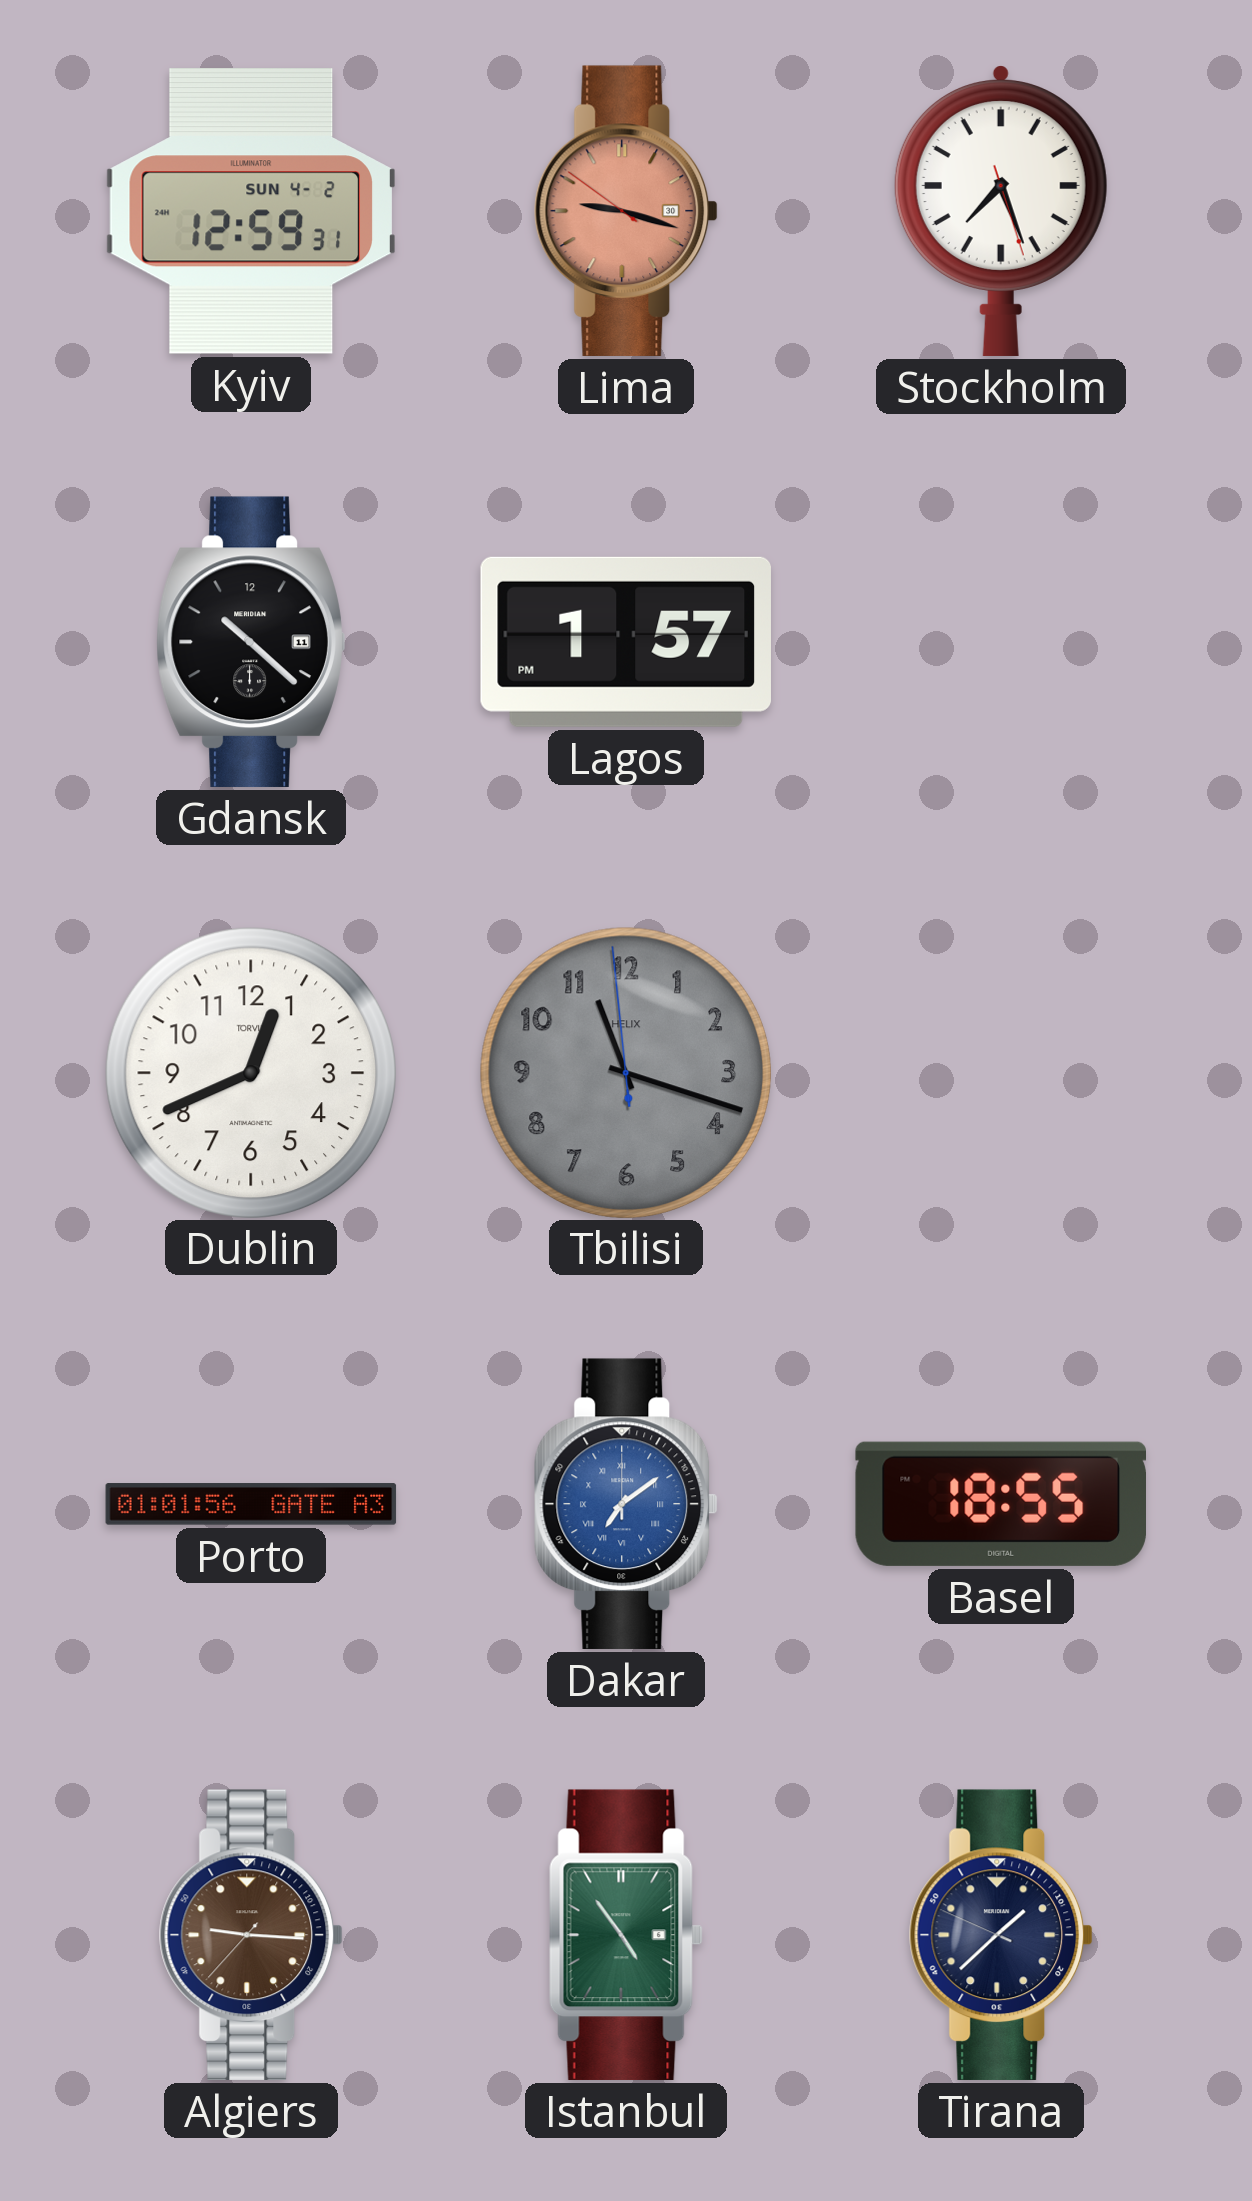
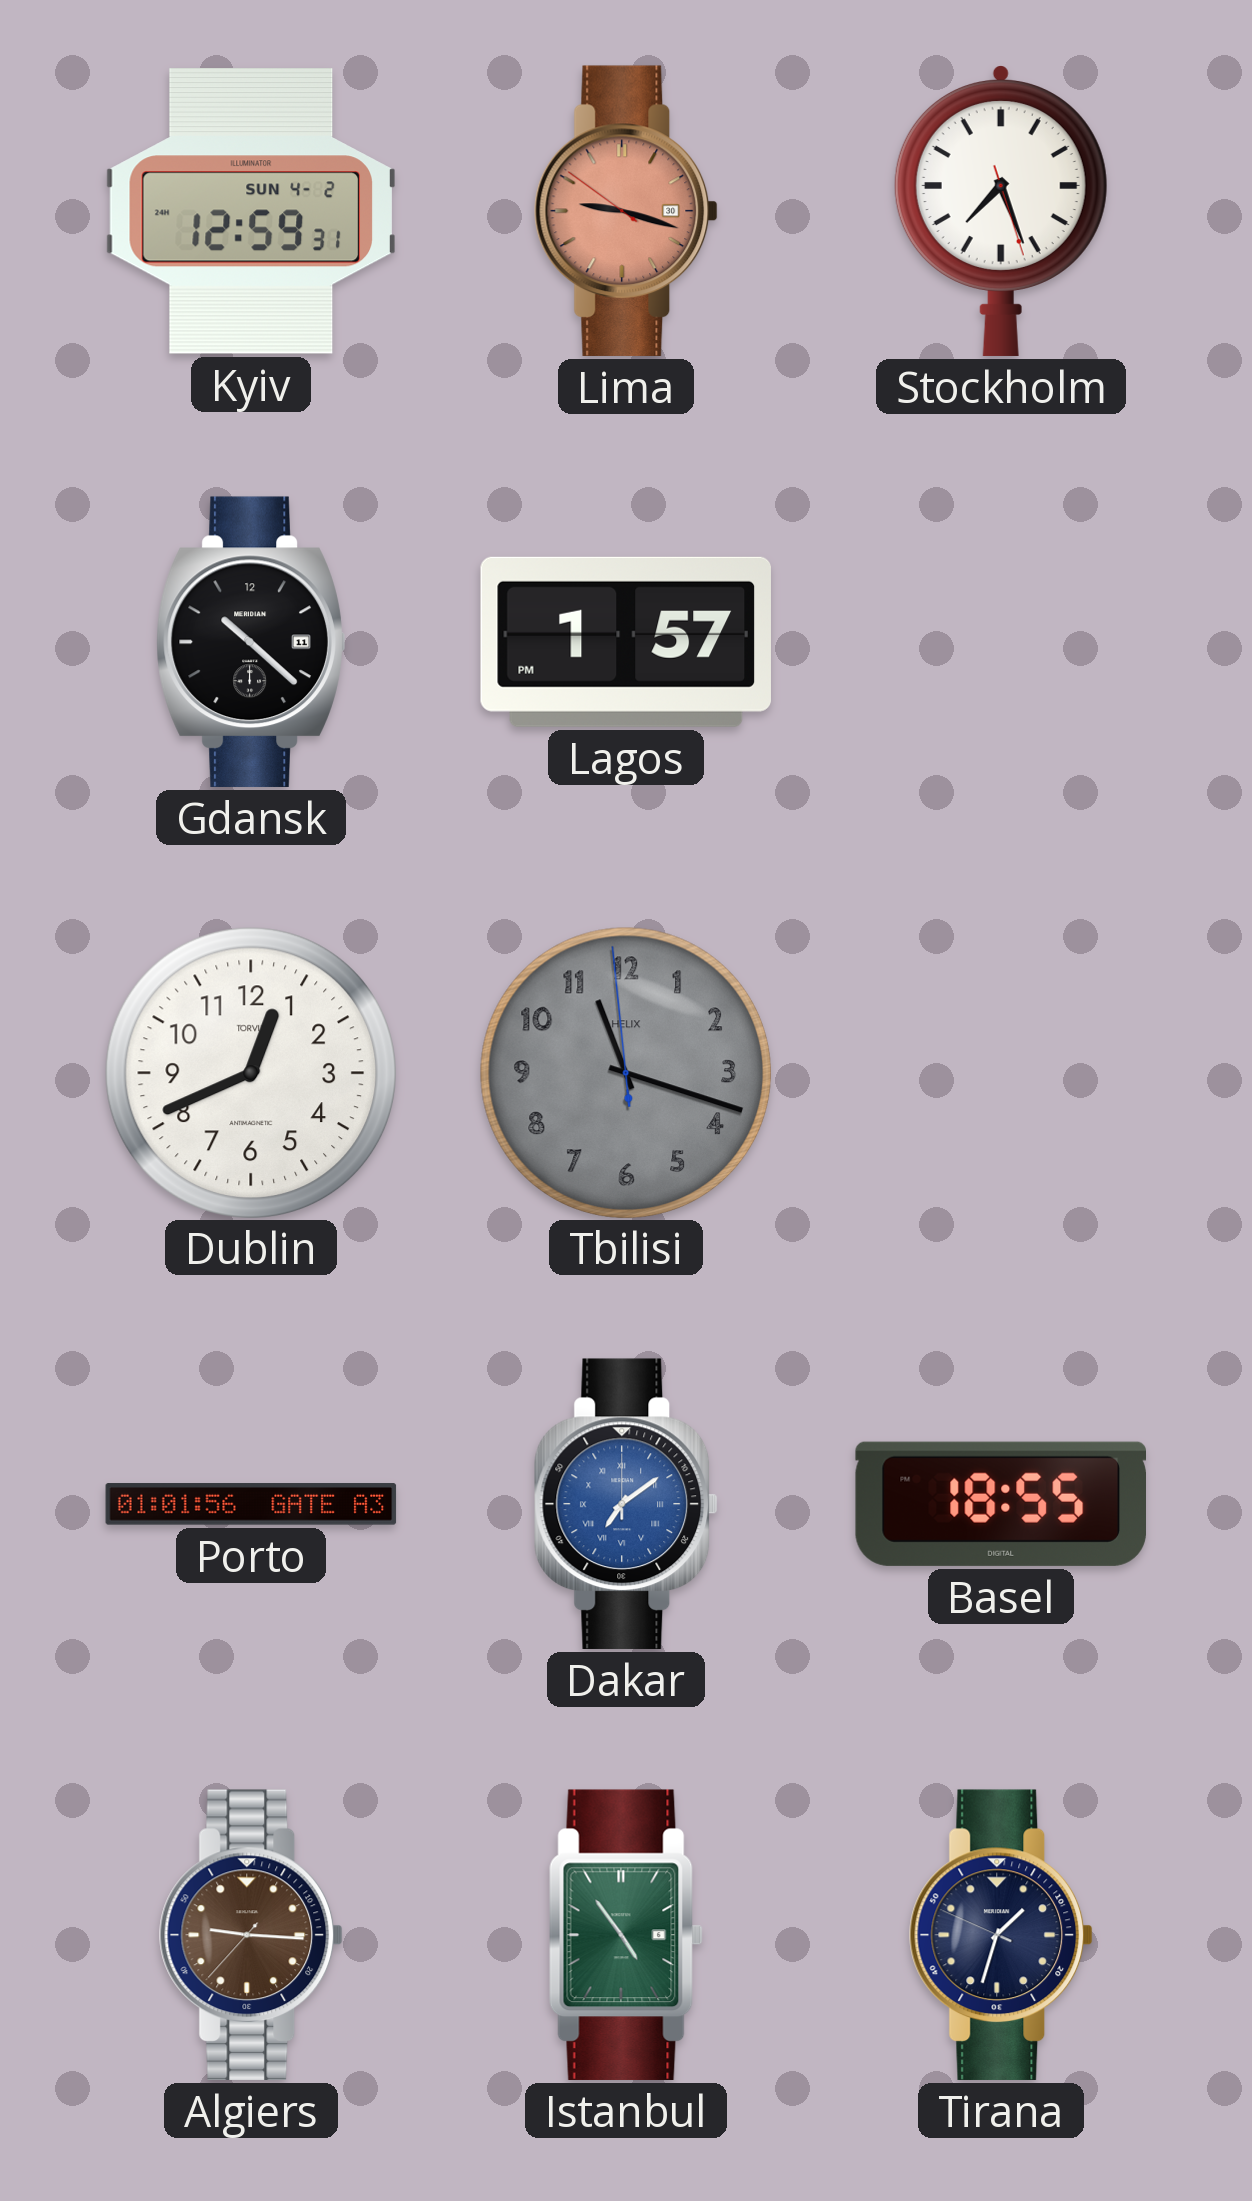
Tirana: 1:37 -> 1:32 (1001, 1935)
